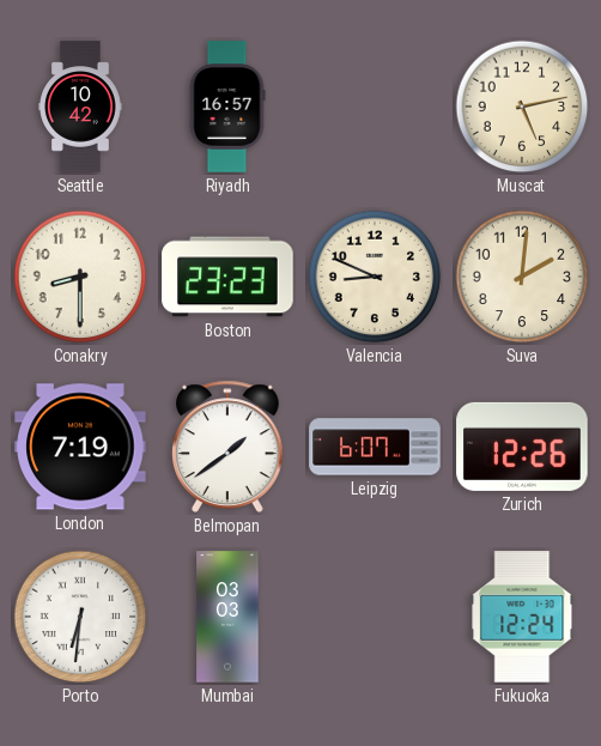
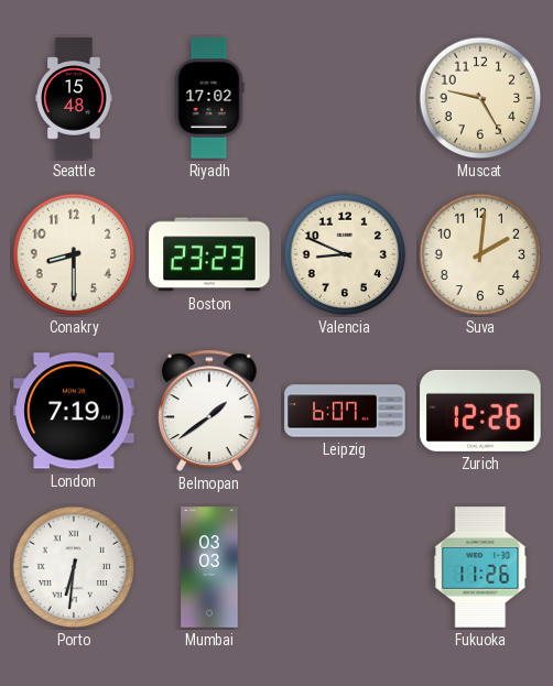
Seattle: 10:42 -> 15:48 (74, 98)
Riyadh: 16:57 -> 17:02 (209, 98)
Muscat: 5:13 -> 9:25 (480, 98)
Fukuoka: 12:24 -> 11:26 (480, 567)
